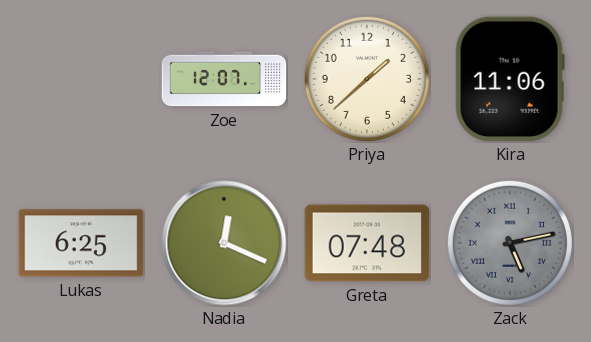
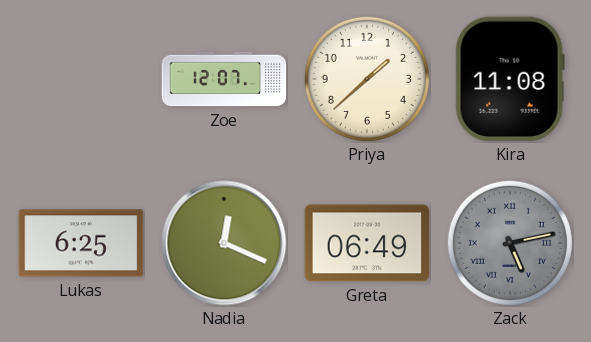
Kira: 11:06 -> 11:08 (510, 79)
Greta: 07:48 -> 06:49 (367, 243)
